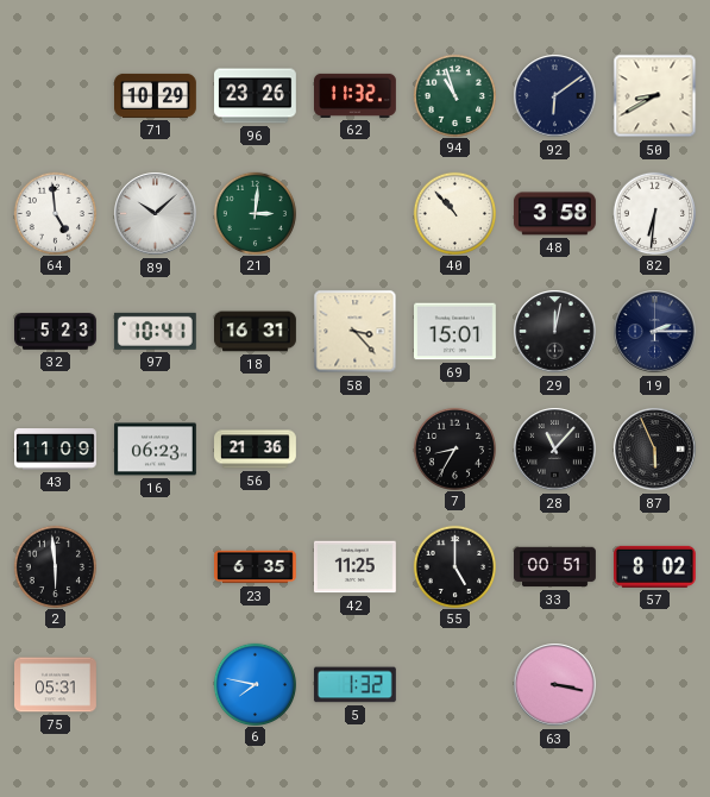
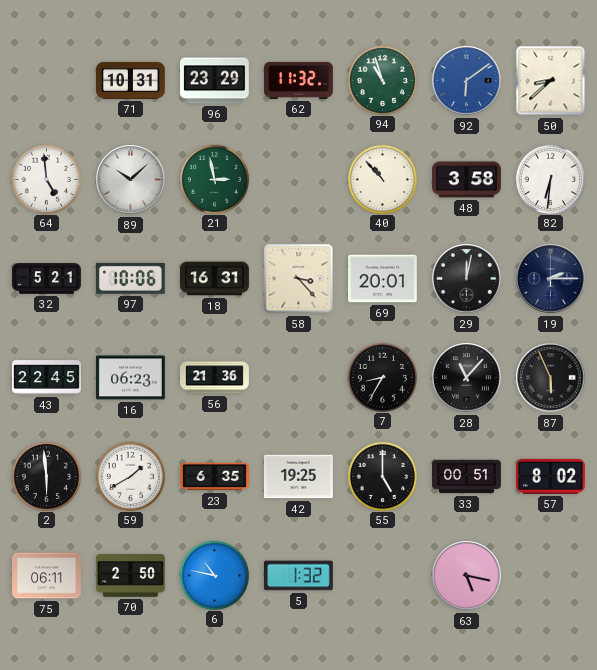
71: 10:29 -> 10:31 (131, 80)
96: 23:26 -> 23:29 (215, 81)
92 dial: navy -> blue (467, 81)
50: 8:40 -> 8:38 (551, 81)
21: 3:01 -> 2:58 (214, 179)
32: 5:23 -> 5:21 (47, 279)
97: 10:41 -> 10:06 (130, 278)
69: 15:01 -> 20:01 (383, 279)
43: 11:09 -> 22:45 (47, 378)
59: none -> 1:40 (130, 476)
42: 11:25 -> 19:25 (298, 477)
75: 05:31 -> 06:11 (47, 576)
70: none -> 2:50 (131, 576)
6: 7:47 -> 10:47 (214, 575)
63: 3:17 -> 5:17 (467, 576)
